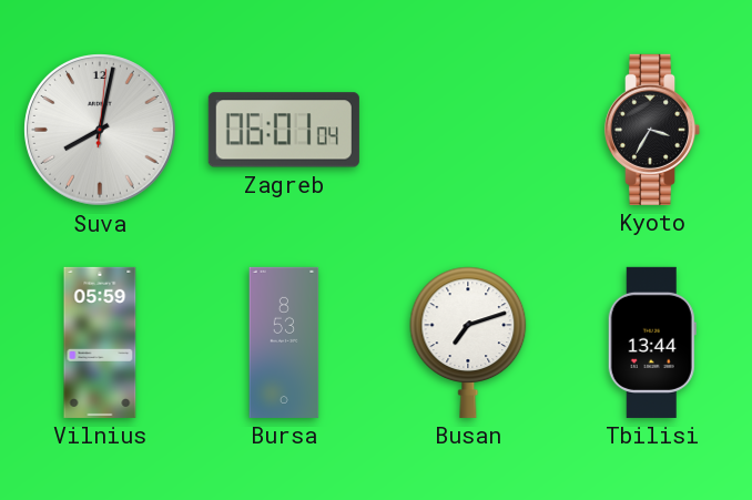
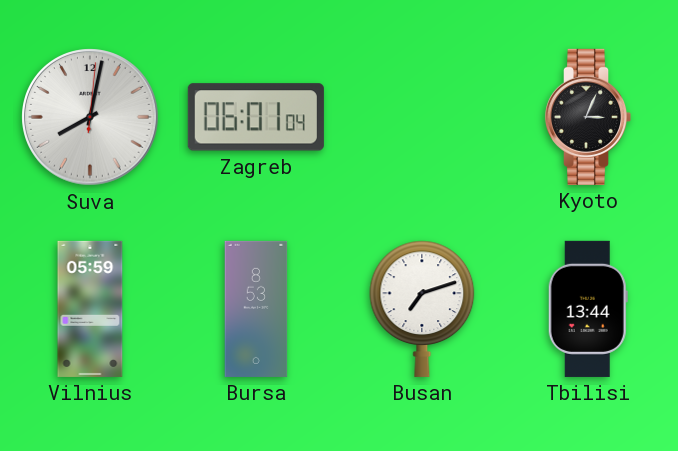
Kyoto: 3:35 -> 3:04 (588, 117)
